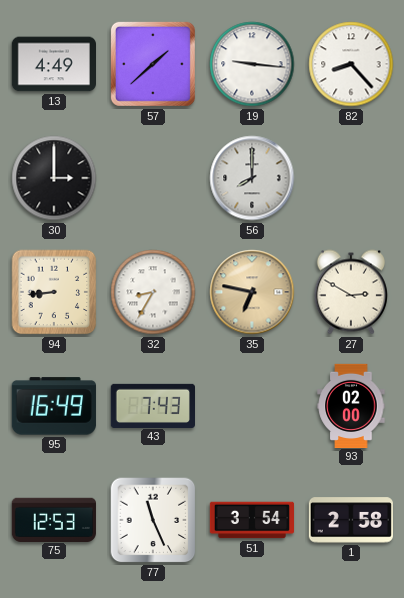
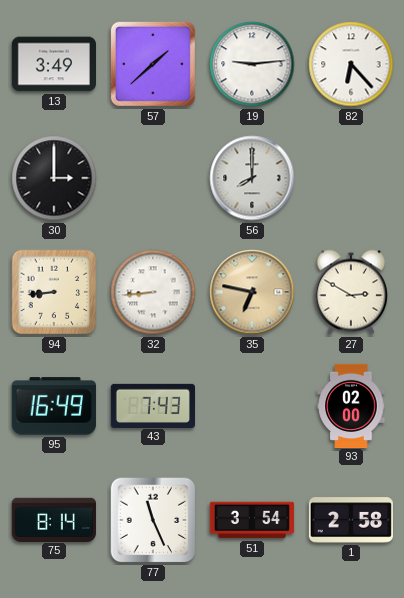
13: 4:49 -> 3:49 (53, 64)
19: 9:16 -> 9:14 (252, 64)
82: 8:23 -> 6:23 (351, 64)
32: 8:35 -> 8:44 (153, 292)
75: 12:53 -> 8:14 (54, 519)
